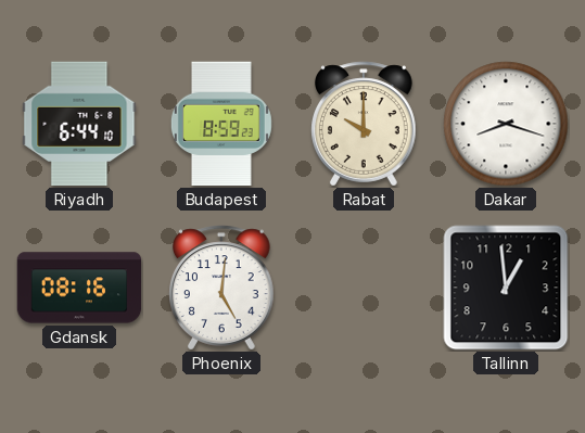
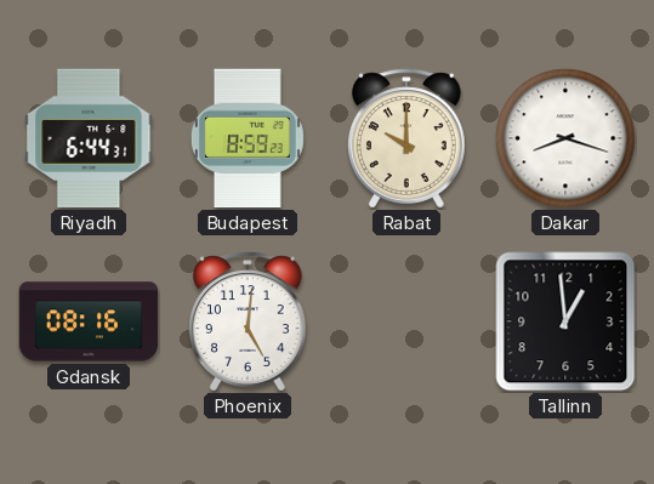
Riyadh: 6:44:10 -> 6:44:31 (89, 138)
